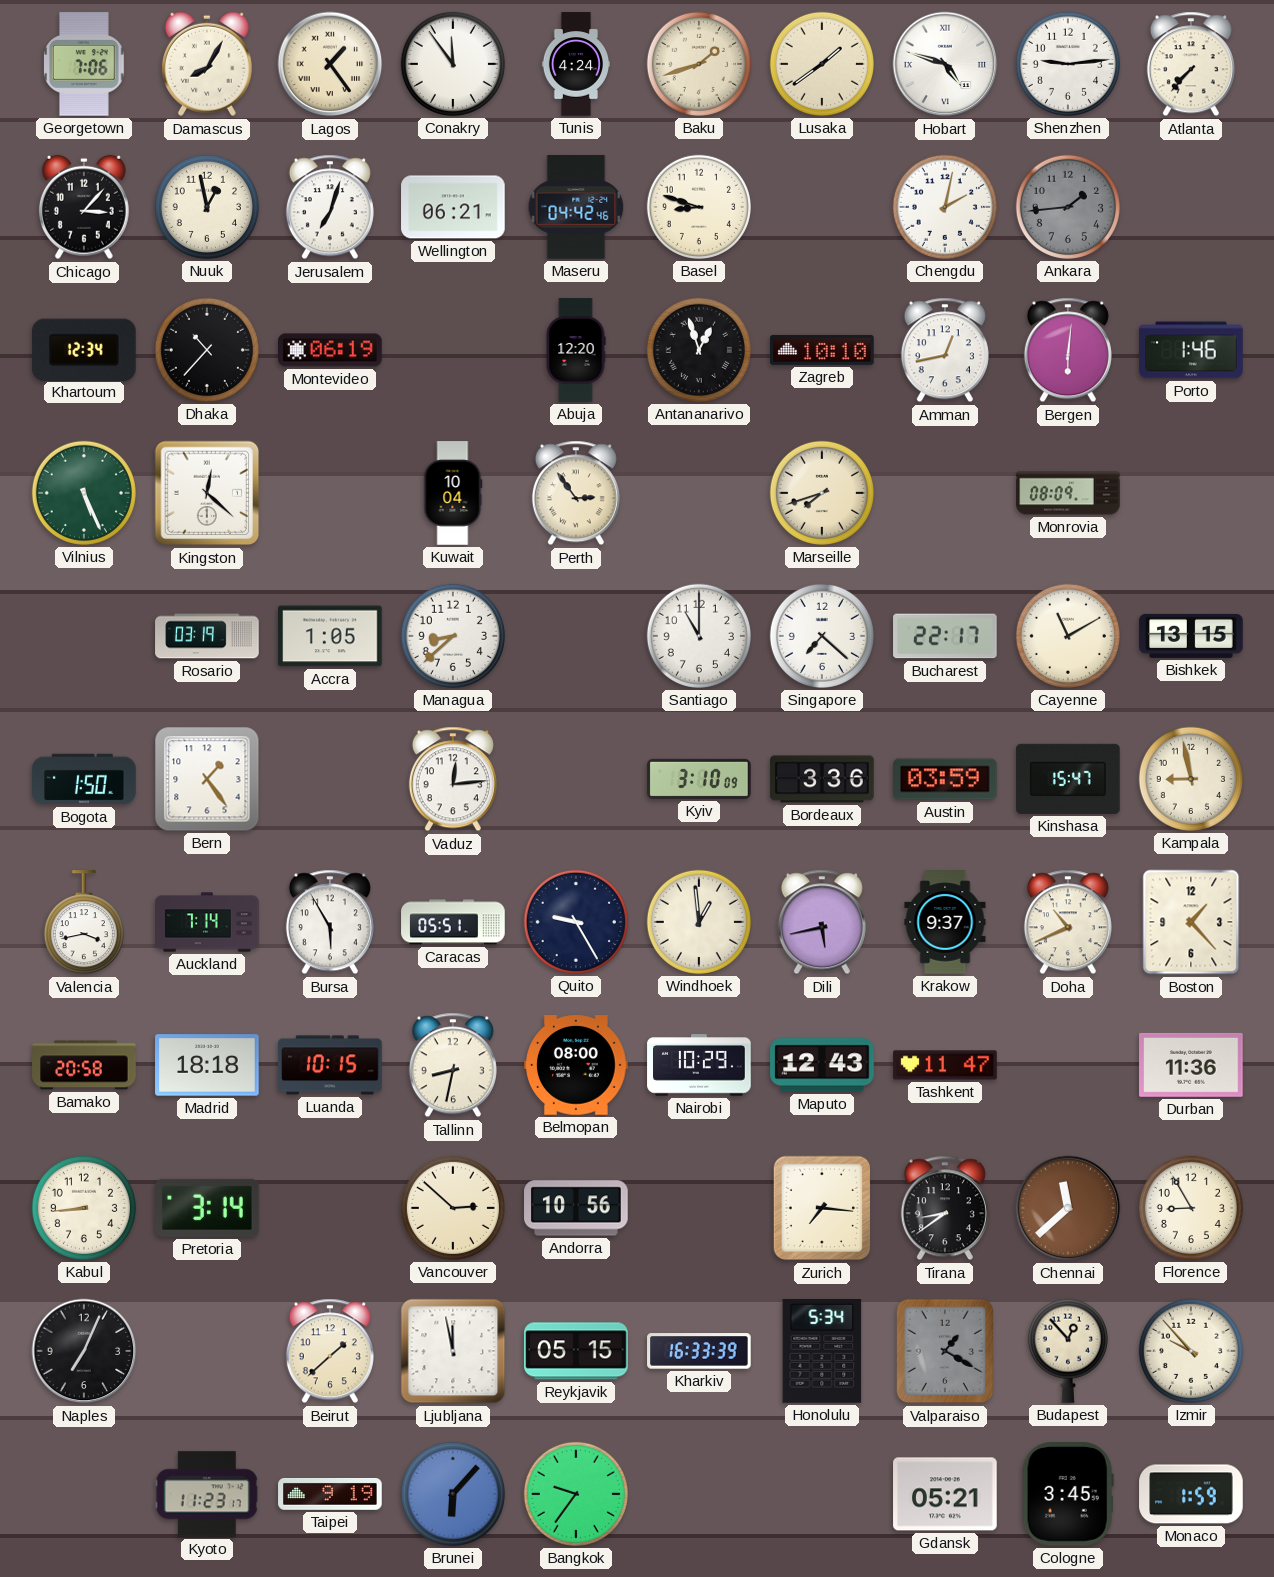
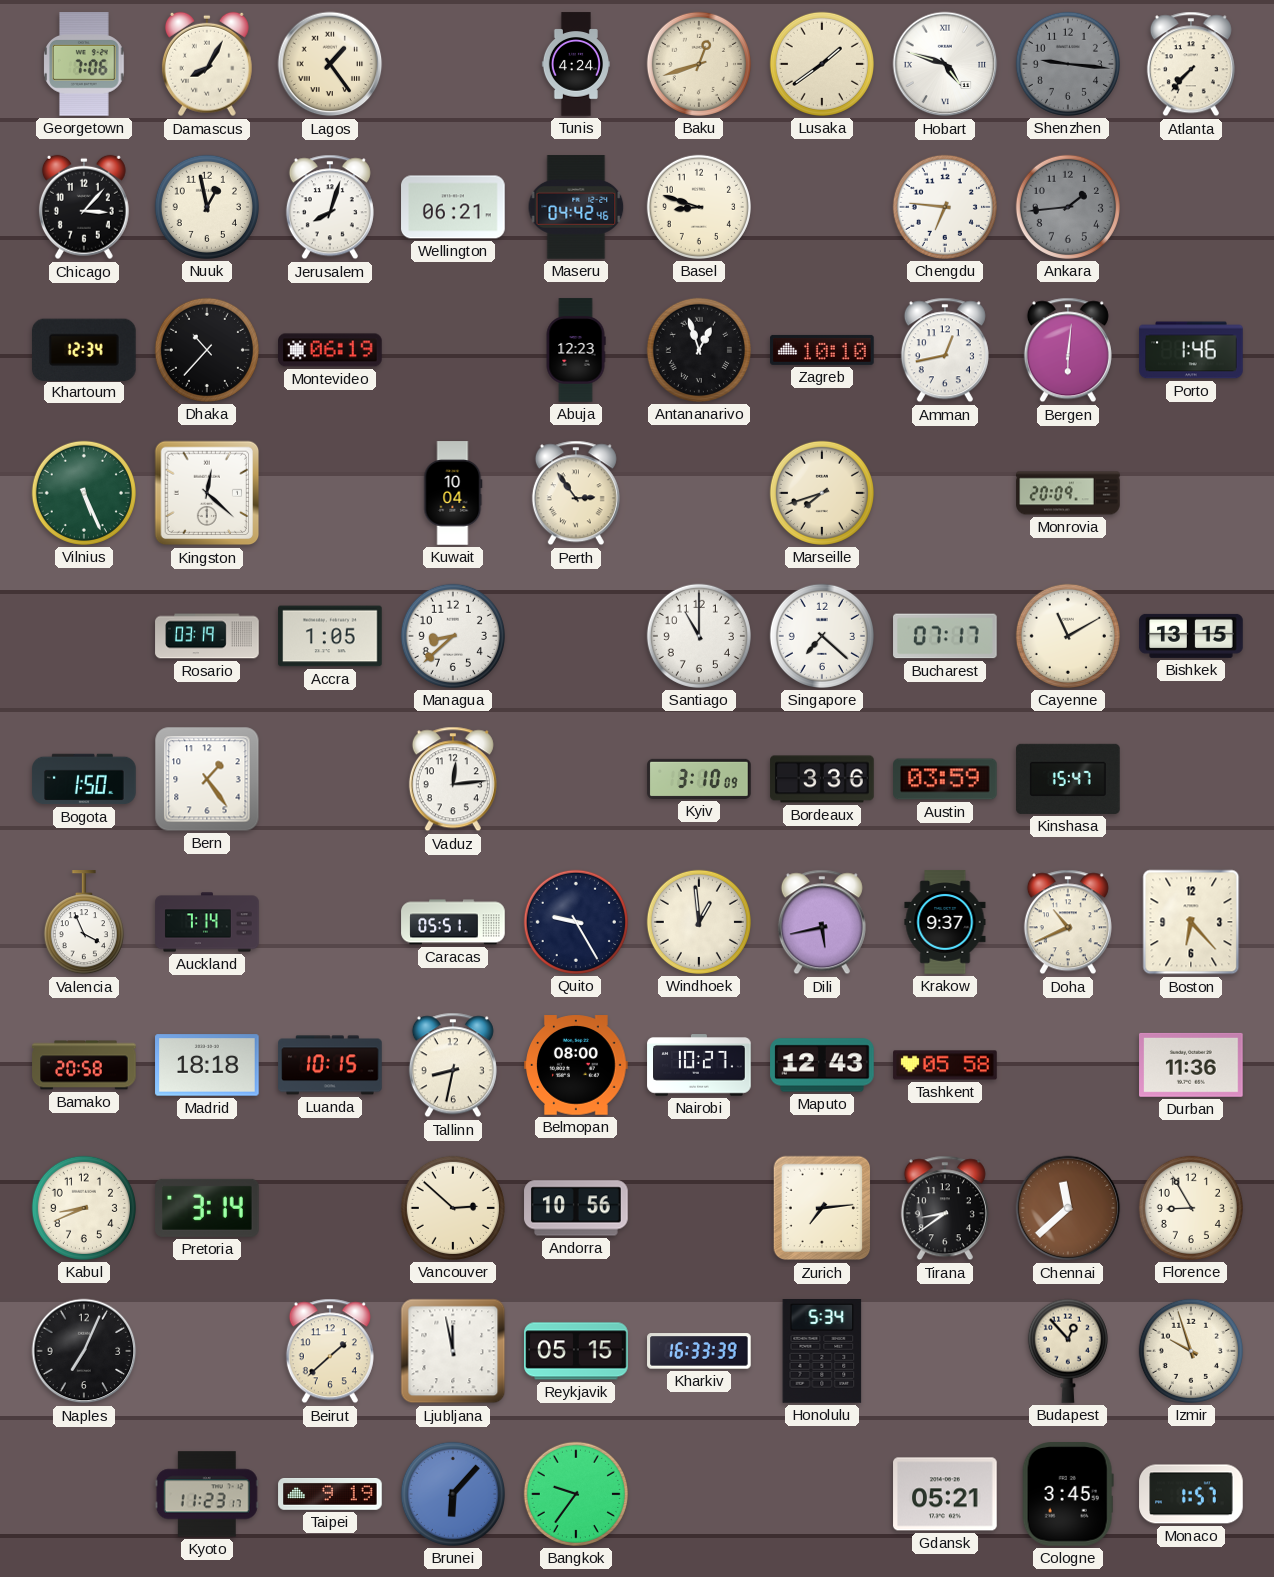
Conakry: 11:54 -> none (453, 64)
Baku: 1:42 -> 12:42 (699, 64)
Shenzhen: 9:14 -> 9:16 (1068, 64)
Shenzhen dial: white -> grey (1068, 64)
Jerusalem: 7:03 -> 8:03 (330, 207)
Chengdu: 2:02 -> 6:46 (945, 207)
Abuja: 12:20 -> 12:23 (576, 350)
Monrovia: 08:09 -> 20:09 (1068, 493)
Bucharest: 22:17 -> 07:17 (945, 636)
Kampala: 8:58 -> none (1191, 779)
Valencia: 3:43 -> 3:56 (84, 923)
Bursa: 5:55 -> none (330, 922)
Boston: 1:23 -> 6:23 (1191, 922)
Nairobi: 10:29 -> 10:27 (699, 1065)
Tashkent: 11:47 -> 05:58 (945, 1065)
Kabul: 8:44 -> 8:41 (84, 1208)
Zurich: 7:16 -> 7:14 (822, 1208)
Valparaiso: 1:20 -> none (945, 1351)
Izmir: 9:53 -> 9:57 (1191, 1351)
Monaco: 1:59 -> 1:57 (1191, 1494)
